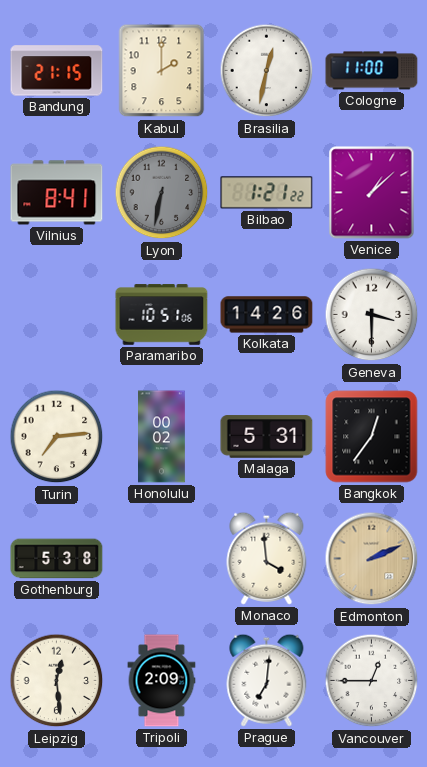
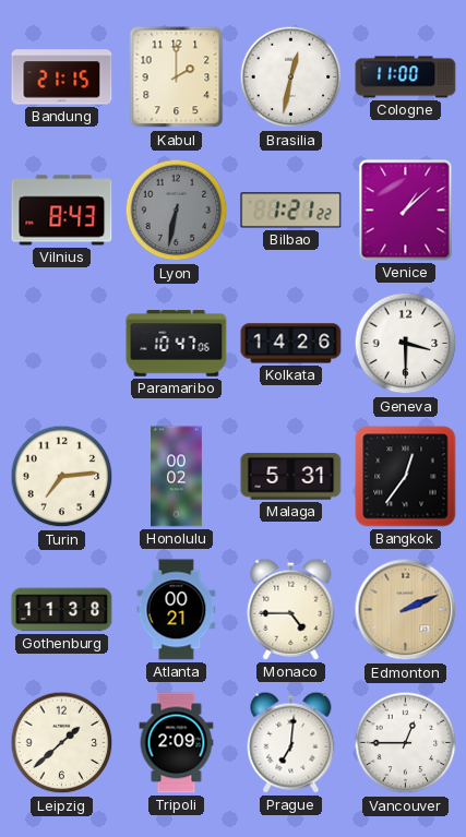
Vilnius: 8:41 -> 8:43 (62, 211)
Paramaribo: 10:51 -> 10:47 (177, 344)
Gothenburg: 5:38 -> 11:38 (62, 610)
Atlanta: none -> 00:21 (177, 610)
Monaco: 3:59 -> 4:45 (291, 609)
Leipzig: 12:29 -> 1:38 (62, 743)
